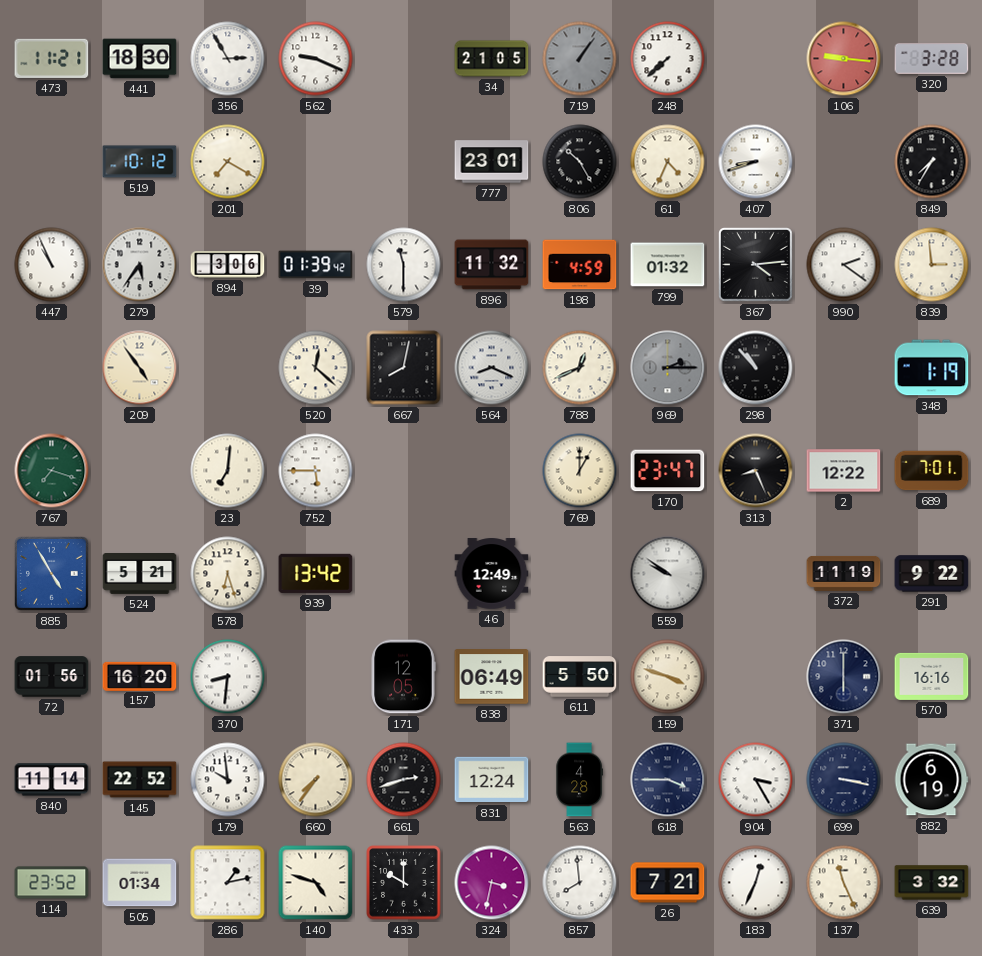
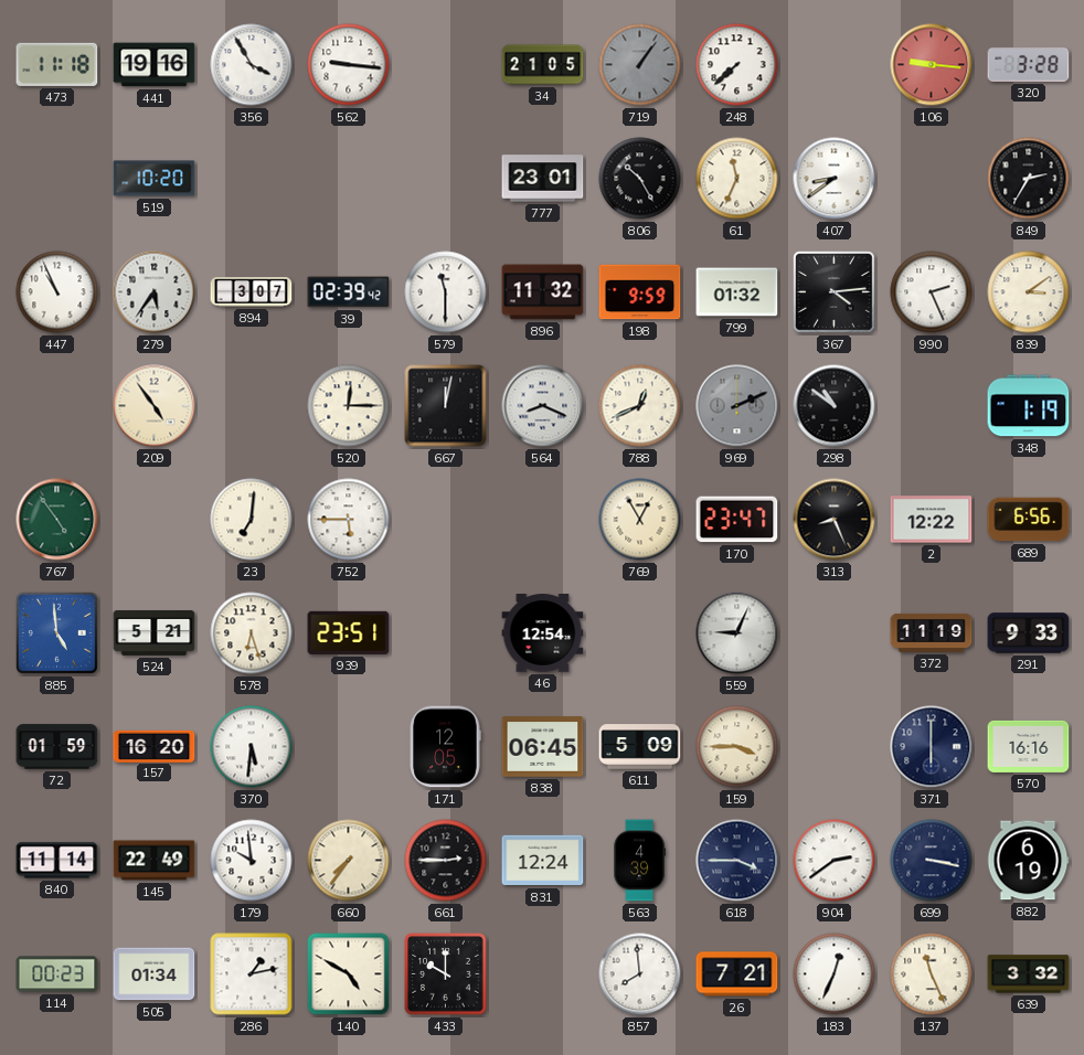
473: 11:21 -> 11:18 (57, 64)
441: 18:30 -> 19:16 (155, 65)
356: 2:55 -> 3:55 (252, 65)
562: 9:19 -> 9:16 (349, 65)
519: 10:12 -> 10:20 (155, 179)
201: 7:20 -> none (228, 162)
61: 4:34 -> 11:34 (737, 179)
407: 8:42 -> 8:39 (835, 179)
849: 7:35 -> 2:35 (1029, 179)
894: 3:06 -> 3:07 (252, 292)
39: 01:39 -> 02:39 (349, 292)
198: 4:59 -> 9:59 (640, 292)
990: 2:21 -> 2:26 (932, 292)
839: 2:59 -> 3:09 (1029, 292)
520: 12:22 -> 12:15 (349, 406)
667: 8:02 -> 12:02 (446, 406)
969: 2:15 -> 2:11 (737, 406)
298: 10:53 -> 10:51 (835, 406)
767: 7:18 -> 4:54 (57, 520)
769: 1:00 -> 12:55 (640, 520)
689: 7:01 -> 6:56 (1029, 520)
885: 4:55 -> 4:59 (57, 633)
939: 13:42 -> 23:51 (349, 632)
46: 12:49 -> 12:54 (543, 633)
559: 9:51 -> 9:04 (737, 633)
291: 9:22 -> 9:33 (1029, 633)
72: 01:56 -> 01:59 (57, 747)
370: 8:31 -> 5:31 (252, 747)
838: 06:49 -> 06:45 (543, 747)
611: 5:50 -> 5:09 (640, 747)
159: 3:48 -> 3:45 (737, 747)
145: 22:52 -> 22:49 (155, 861)
661: 2:42 -> 2:45 (446, 861)
563: 4:28 -> 4:39 (639, 861)
904: 3:25 -> 2:39 (835, 861)
114: 23:52 -> 00:23 (57, 974)
140: 4:48 -> 4:50 (349, 974)
324: 3:32 -> none (492, 883)
